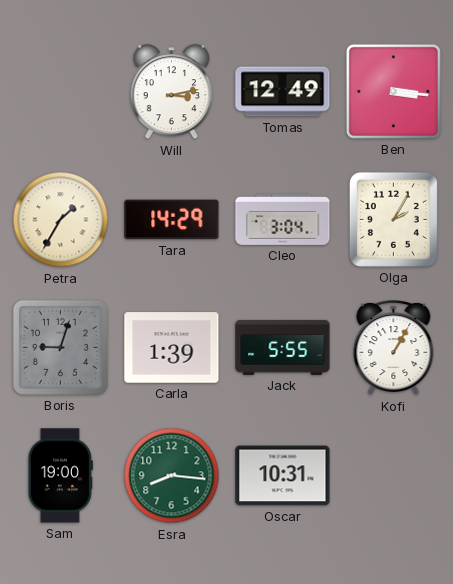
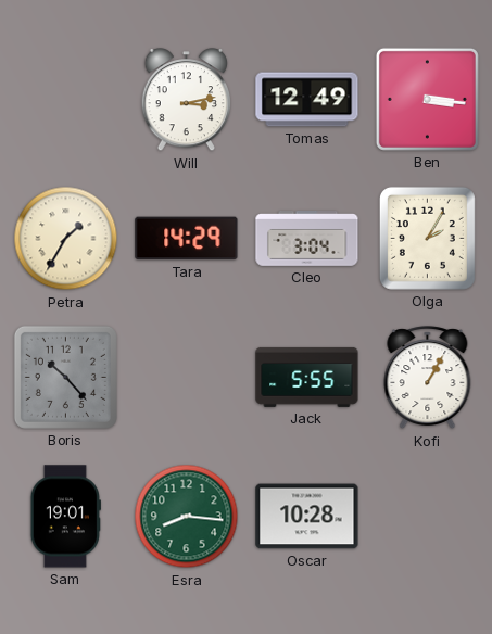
Boris: 9:03 -> 10:23 (65, 377)
Carla: 1:39 -> none (172, 348)
Sam: 19:00 -> 19:01 (65, 517)
Oscar: 10:31 -> 10:28 (307, 517)
